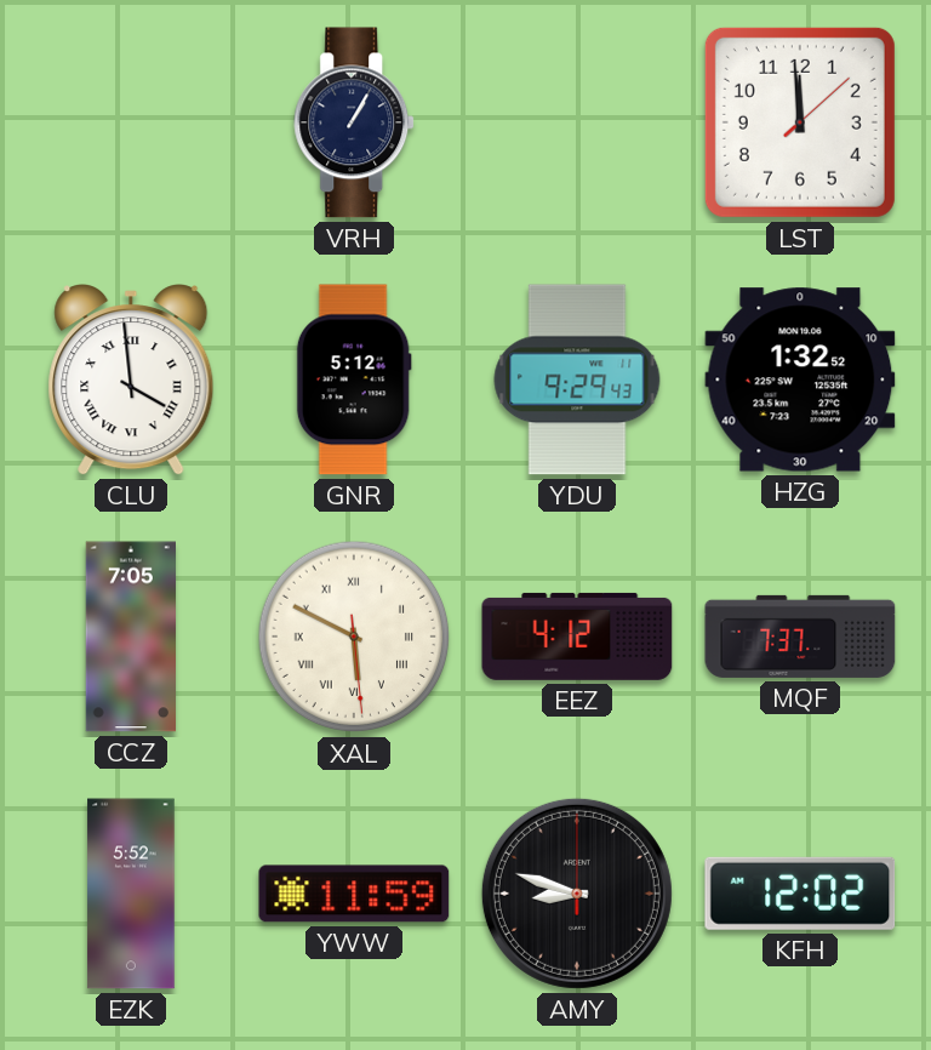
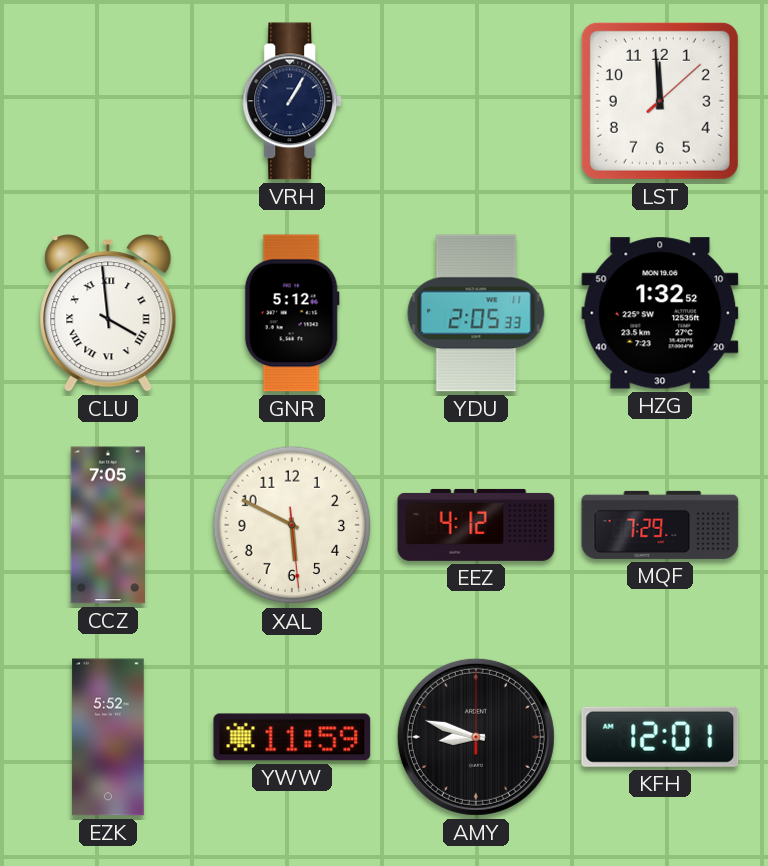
YDU: 9:29 -> 2:05 (476, 313)
XAL numerals: Roman -> Arabic (292, 525)
MQF: 7:37 -> 7:29 (660, 525)
KFH: 12:02 -> 12:01 (660, 737)
